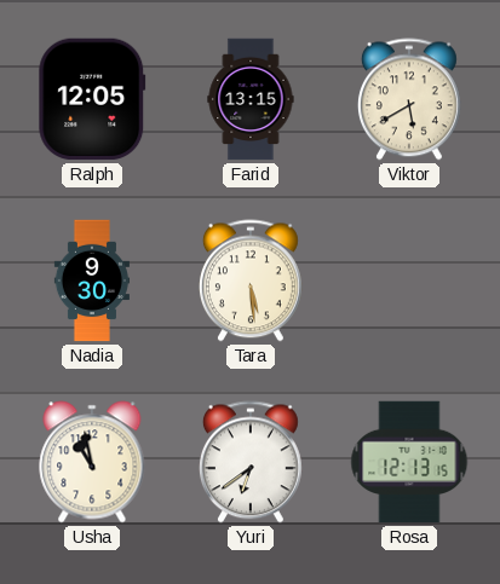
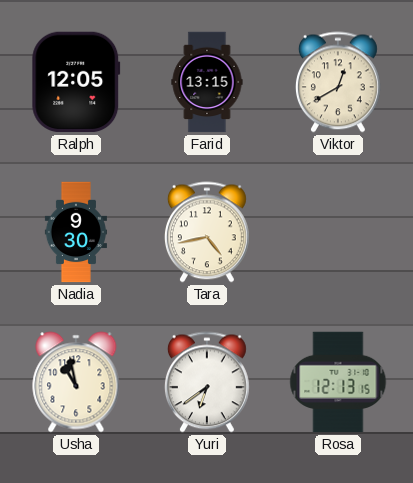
Viktor: 5:40 -> 12:40 (338, 82)
Tara: 5:29 -> 4:43 (207, 232)
